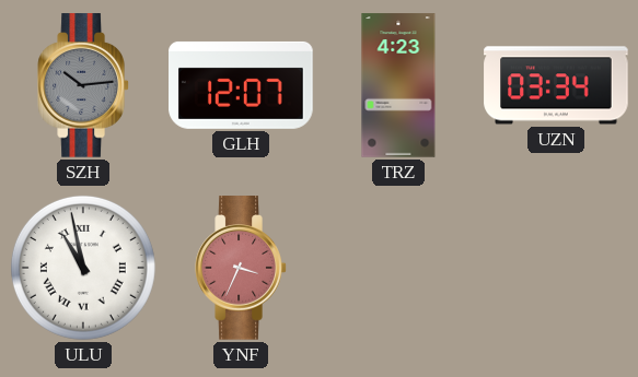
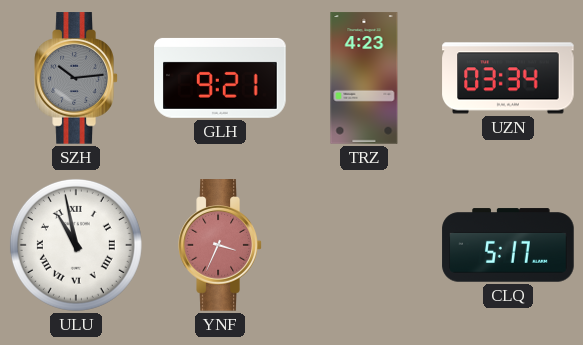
GLH: 12:07 -> 9:21 (220, 78)
CLQ: none -> 5:17 (508, 245)
